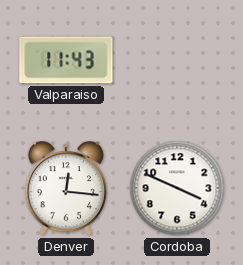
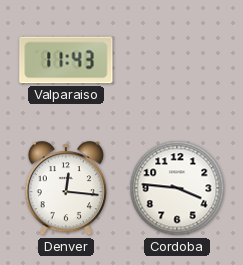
Cordoba: 3:49 -> 3:46 (177, 188)
